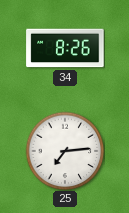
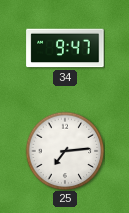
34: 8:26 -> 9:47 (65, 48)
